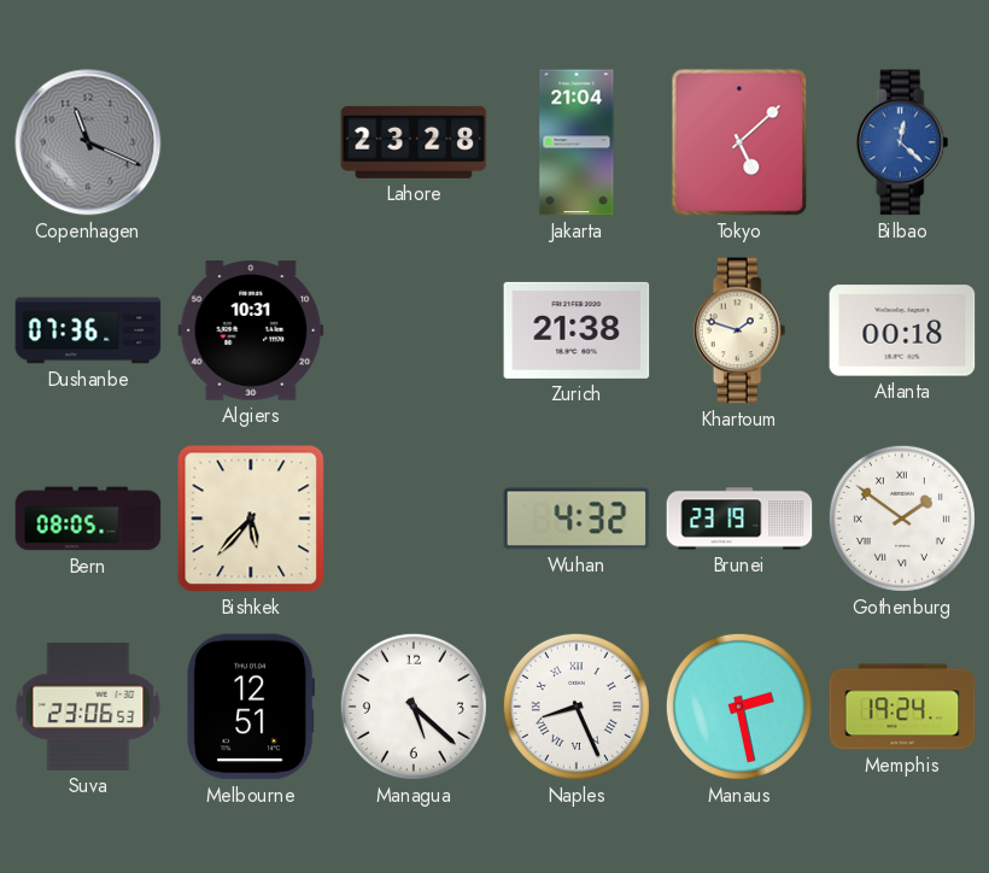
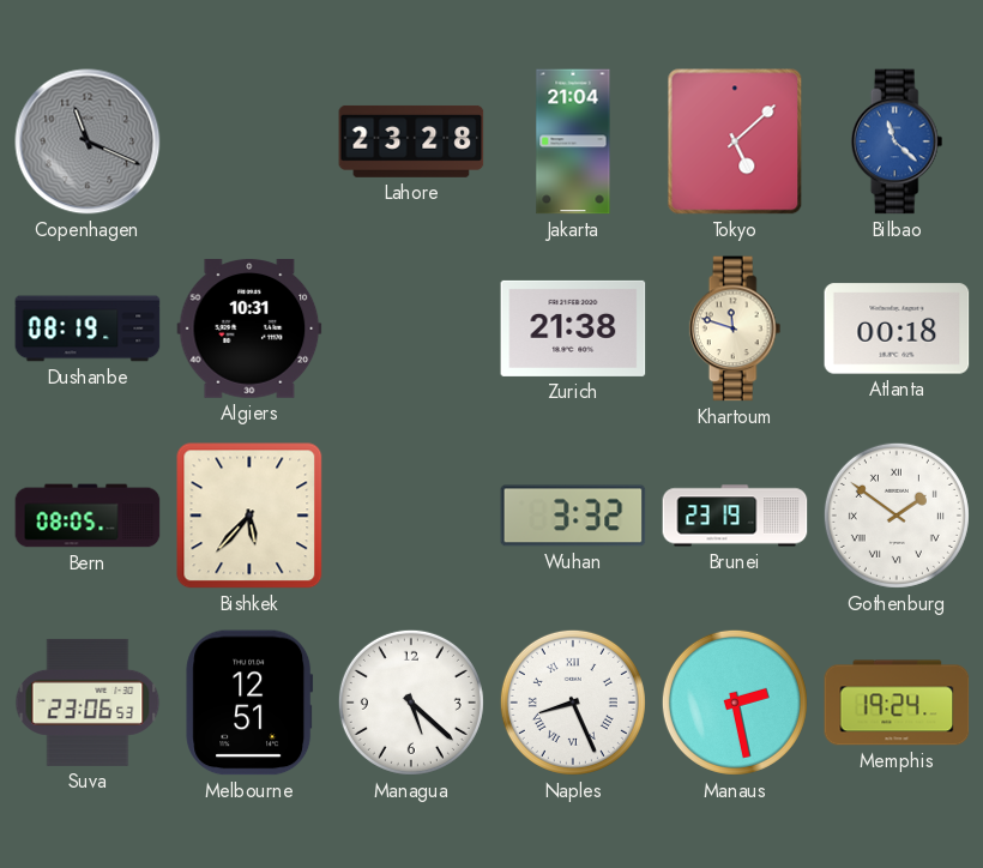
Bilbao: 12:22 -> 11:22 (897, 141)
Dushanbe: 07:36 -> 08:19 (88, 328)
Khartoum: 1:48 -> 11:48 (735, 328)
Wuhan: 4:32 -> 3:32 (573, 516)
